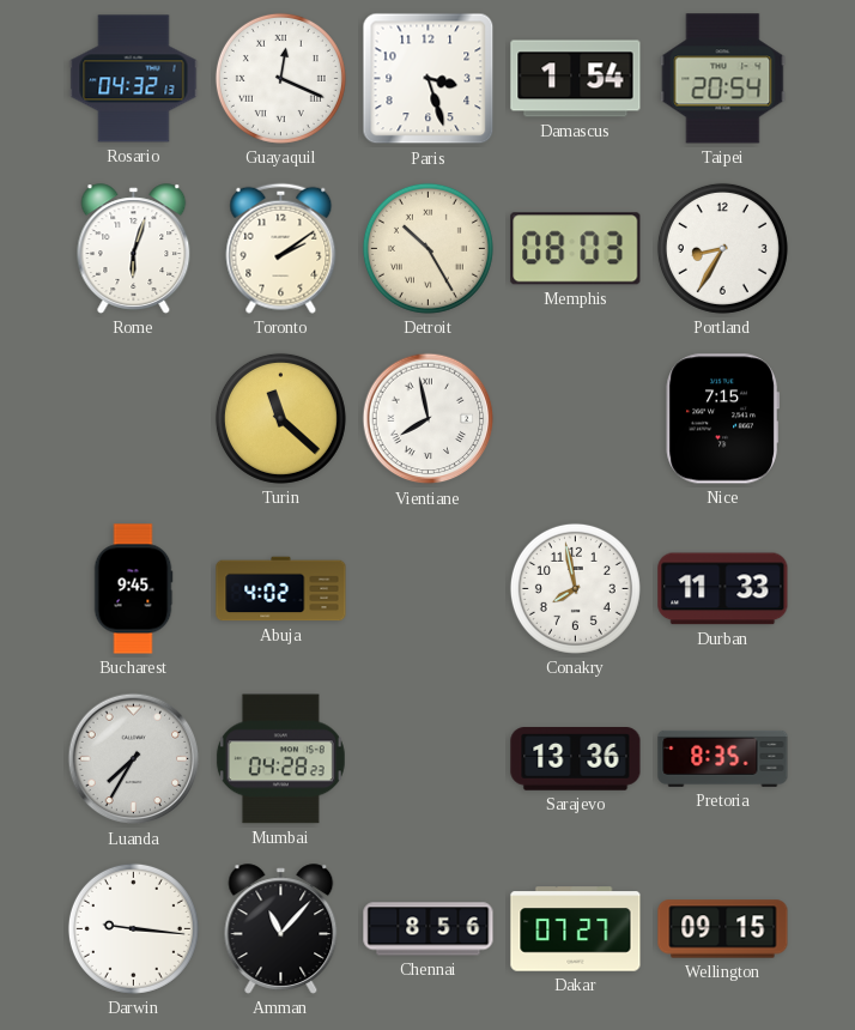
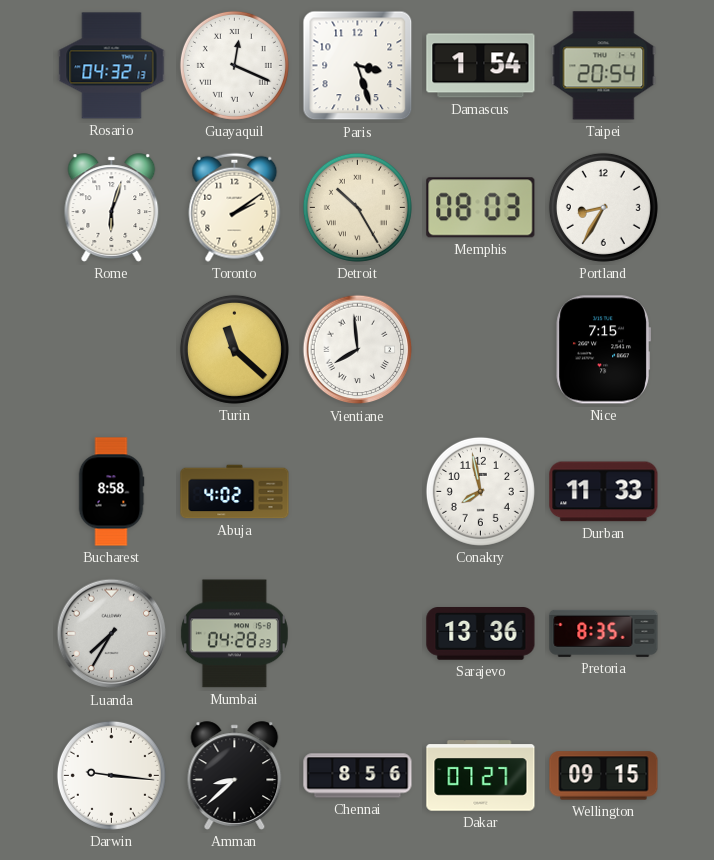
Vientiane: 7:58 -> 7:59 (358, 350)
Bucharest: 9:45 -> 8:58 (111, 492)
Amman: 11:07 -> 8:38 (235, 776)
